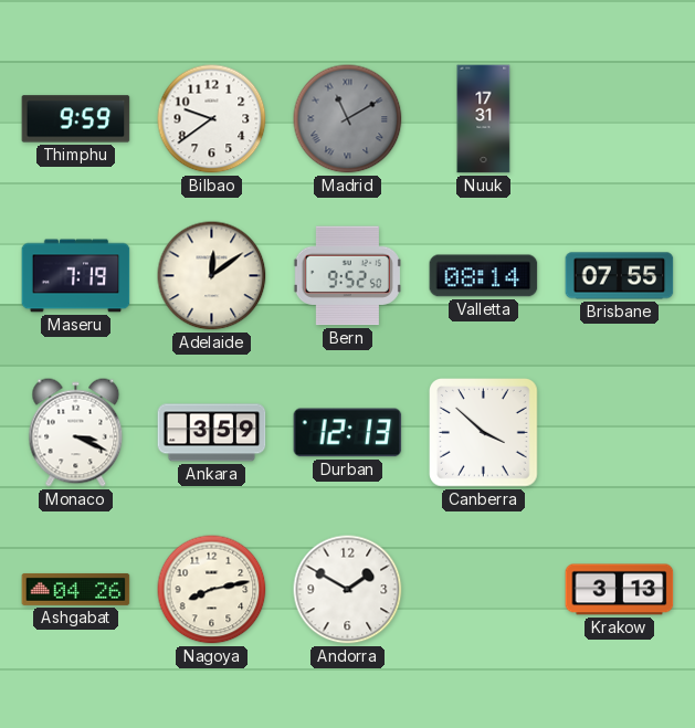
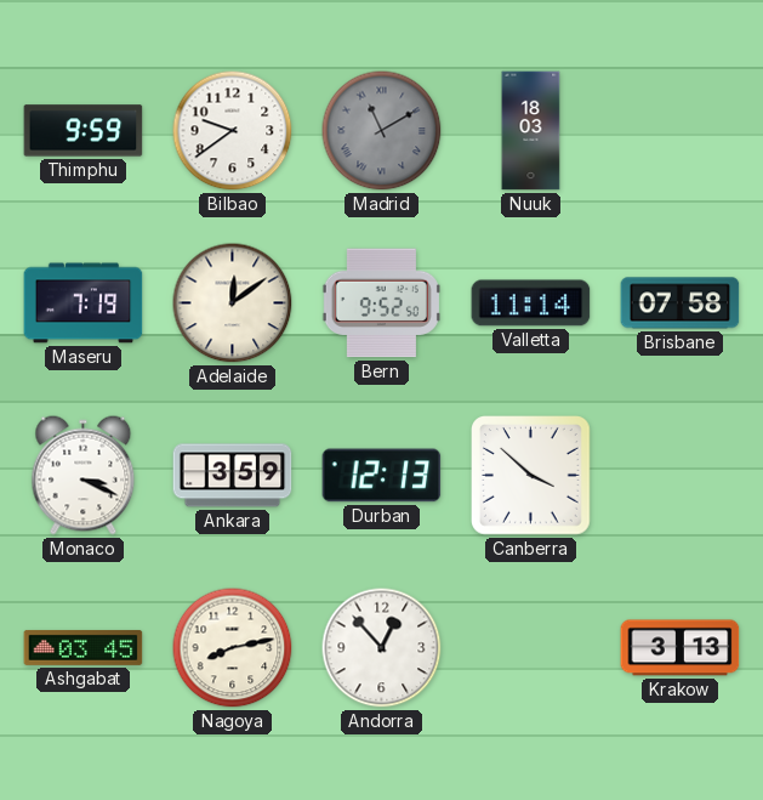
Nuuk: 17:31 -> 18:03 (531, 131)
Valletta: 08:14 -> 11:14 (531, 303)
Brisbane: 07:55 -> 07:58 (681, 303)
Ashgabat: 04:26 -> 03:45 (84, 647)
Andorra: 1:50 -> 12:53 (382, 648)
